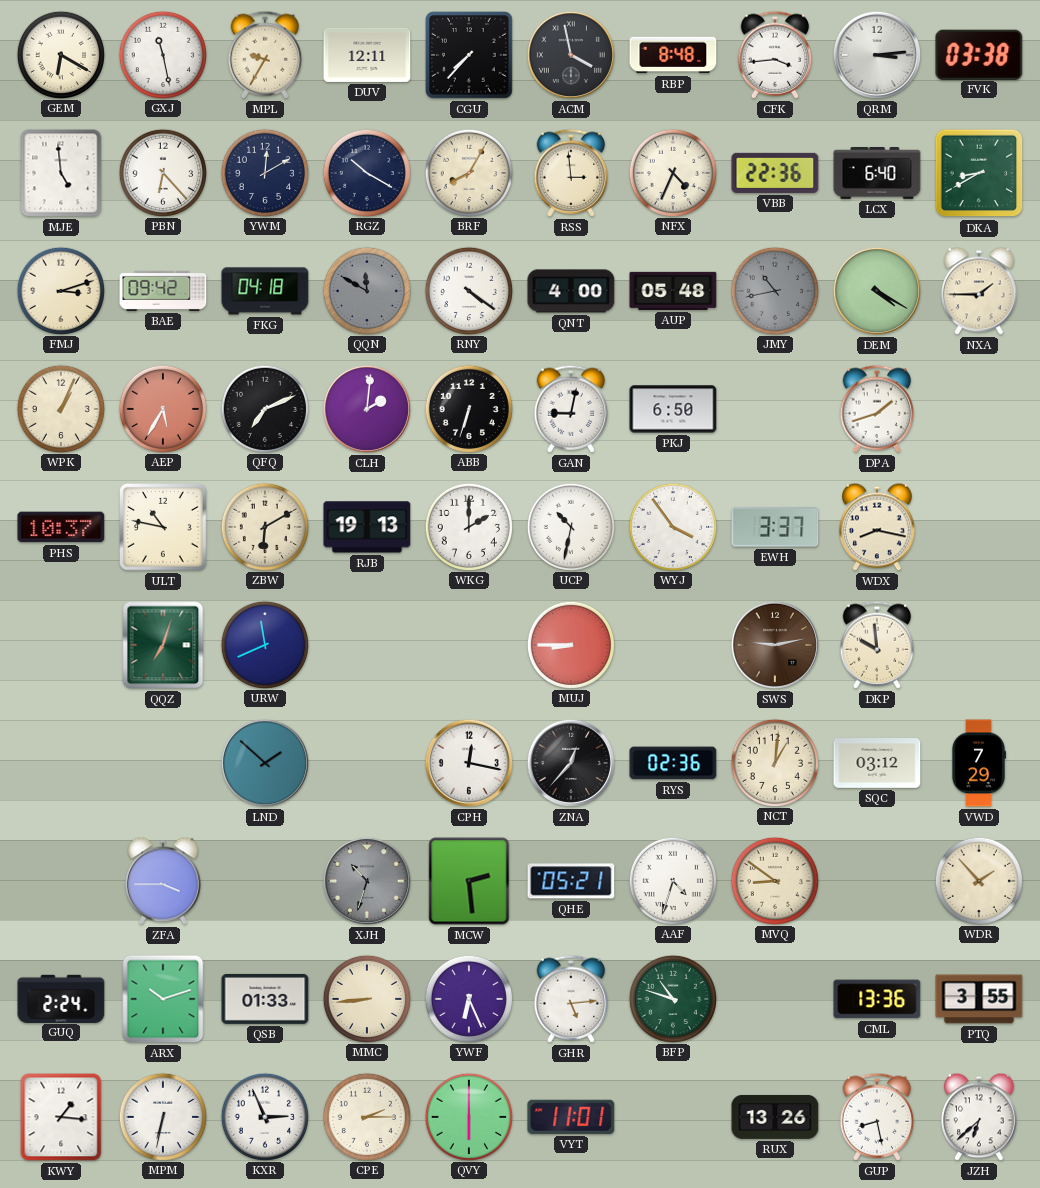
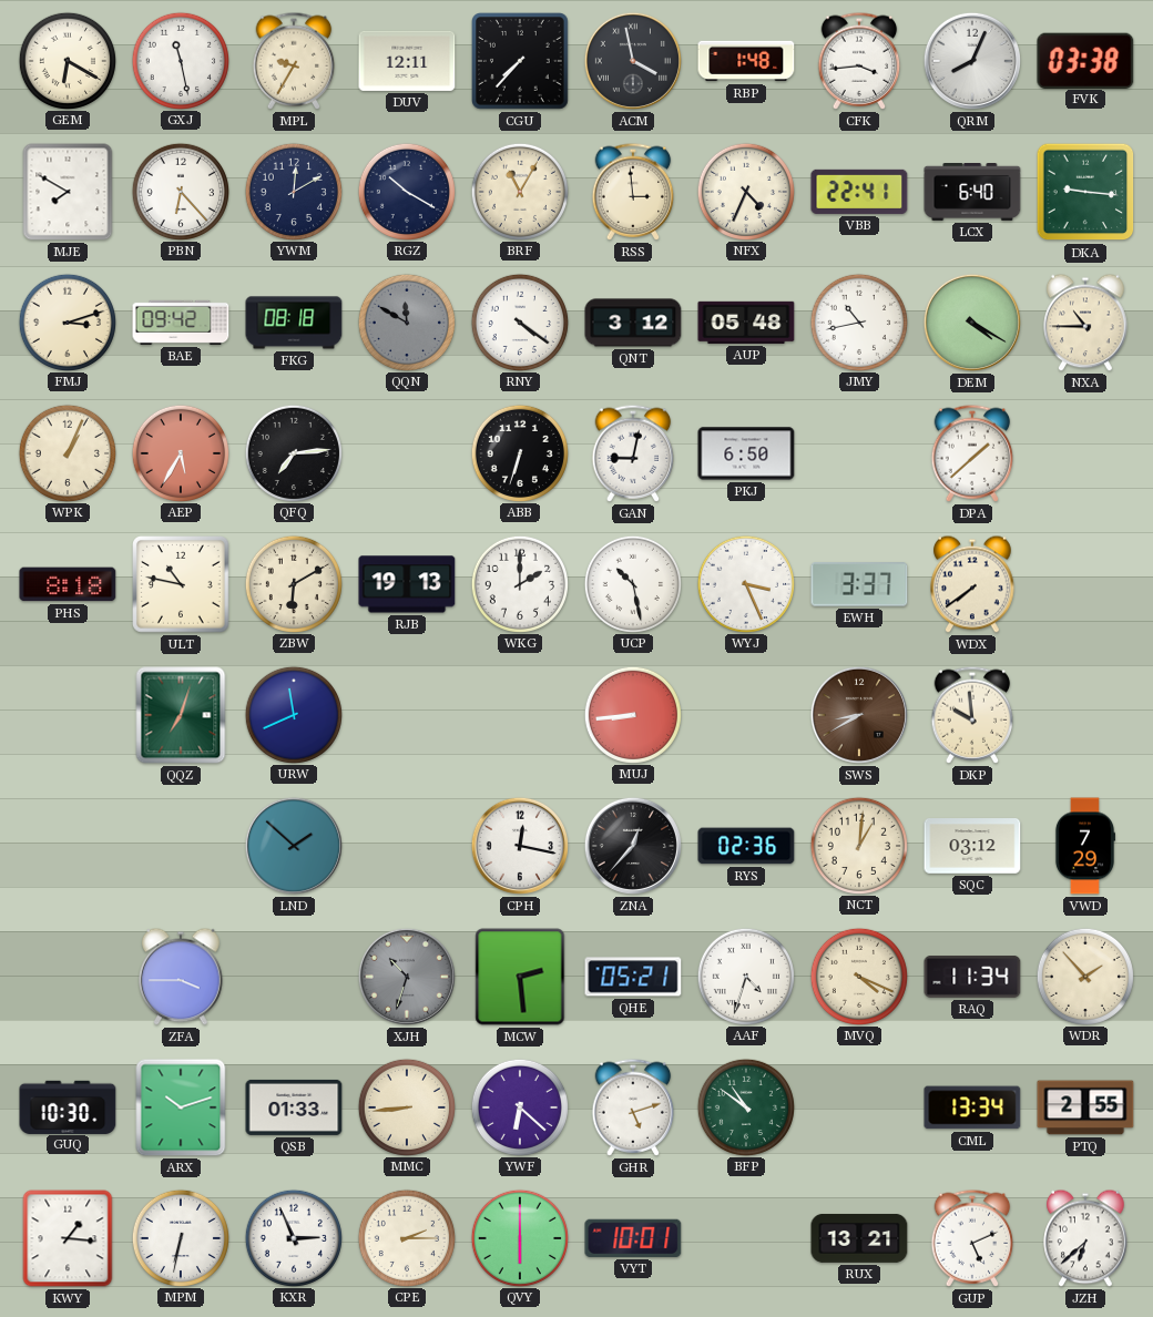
RBP: 8:48 -> 1:48 (746, 61)
QRM: 3:14 -> 8:04 (972, 61)
MJE: 4:59 -> 7:50 (68, 192)
BRF: 8:05 -> 11:05 (519, 191)
VBB: 22:36 -> 22:41 (859, 192)
DKA: 8:40 -> 9:16 (1085, 192)
FKG: 04:18 -> 08:18 (294, 323)
QNT: 4:00 -> 3:12 (633, 323)
JMY dial: grey -> white (858, 321)
NXA: 1:45 -> 10:45 (1085, 323)
QFQ: 7:11 -> 7:14 (293, 452)
CLH: 2:01 -> none (367, 409)
DPA: 1:42 -> 1:38 (972, 453)
PHS: 10:37 -> 8:18 (68, 584)
UCP: 10:32 -> 10:28 (632, 583)
WYJ: 3:54 -> 3:26 (745, 583)
WDX: 8:17 -> 7:39 (972, 584)
MUJ: 8:45 -> 8:44 (632, 714)
SWS: 9:13 -> 8:40 (859, 715)
MVQ: 8:51 -> 4:19 (858, 976)
RAQ: none -> 11:34 (972, 978)
GUQ: 2:24 -> 10:30 (68, 1106)
YWF: 6:26 -> 6:22 (519, 1106)
GHR: 5:14 -> 5:12 (633, 1107)
BFP: 10:48 -> 10:51 (745, 1106)
CML: 13:36 -> 13:34 (972, 1107)
PTQ: 3:55 -> 2:55 (1085, 1107)
VYT: 11:01 -> 10:01 (633, 1238)
RUX: 13:26 -> 13:21 (859, 1238)
GUP: 8:28 -> 5:11 (972, 1238)
